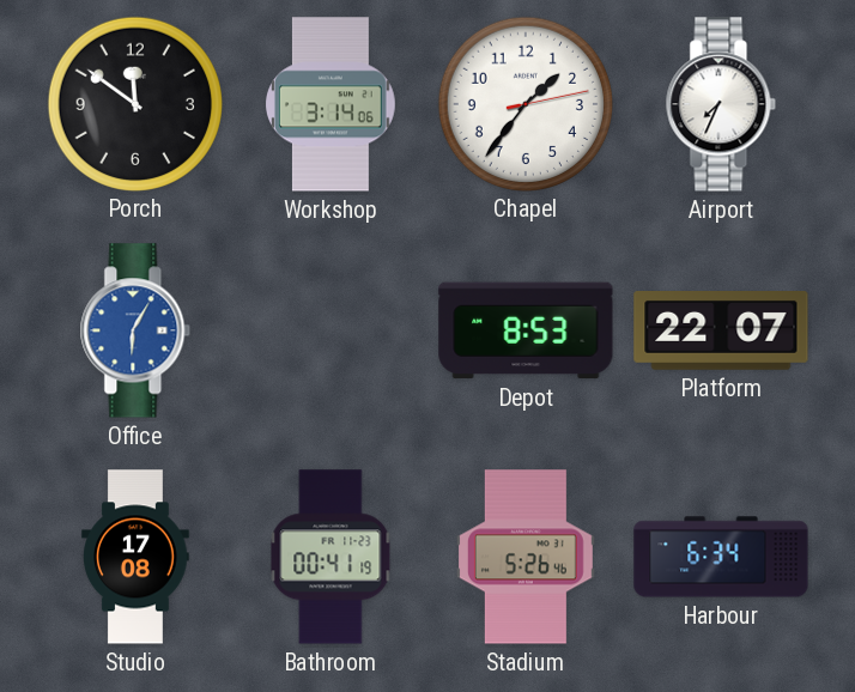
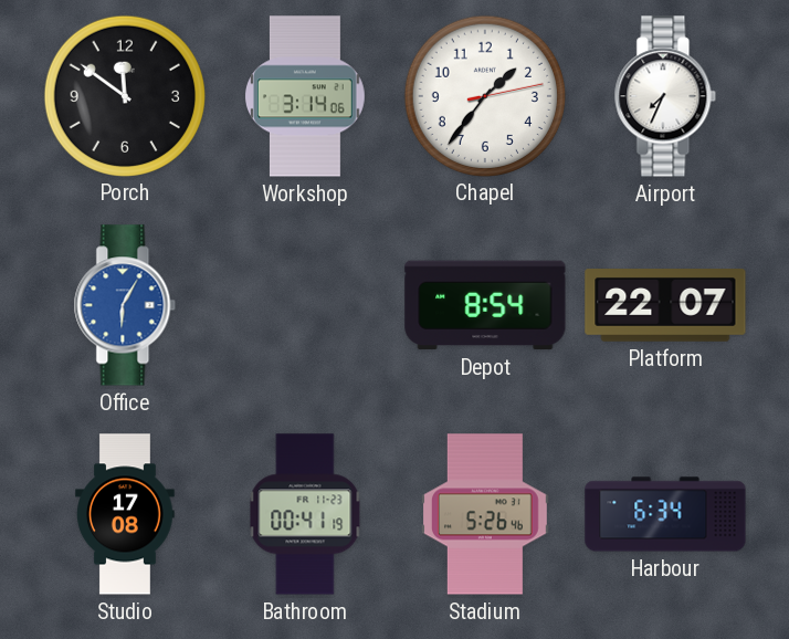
Depot: 8:53 -> 8:54 (485, 305)
